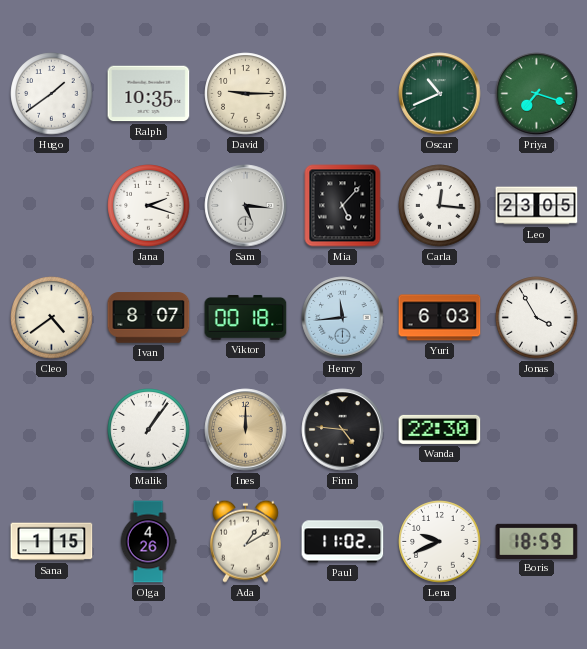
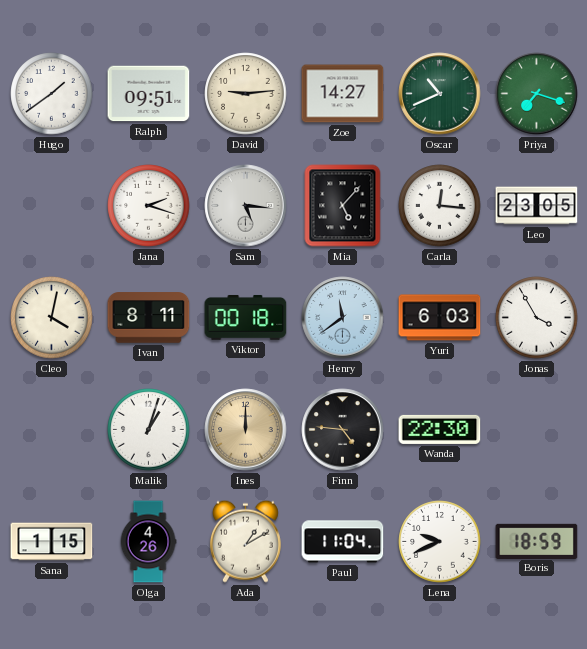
Ralph: 10:35 -> 09:51 (149, 94)
David: 9:15 -> 9:14 (246, 94)
Zoe: none -> 14:27 (343, 94)
Cleo: 4:39 -> 4:02 (52, 318)
Ivan: 8:07 -> 8:11 (149, 318)
Henry: 11:44 -> 11:39 (343, 318)
Malik: 1:06 -> 1:03 (149, 430)
Paul: 11:02 -> 11:04 (343, 542)
